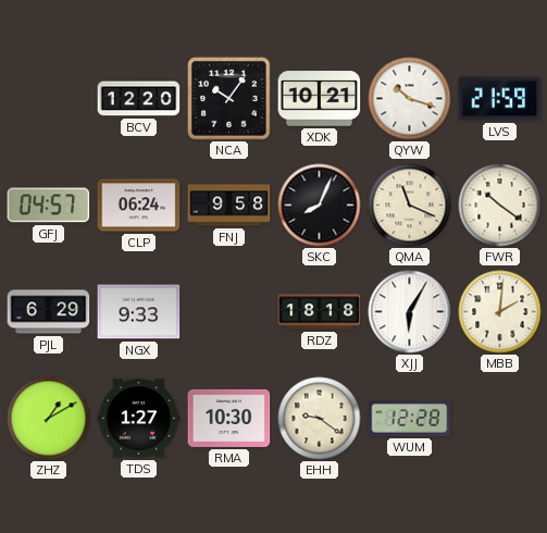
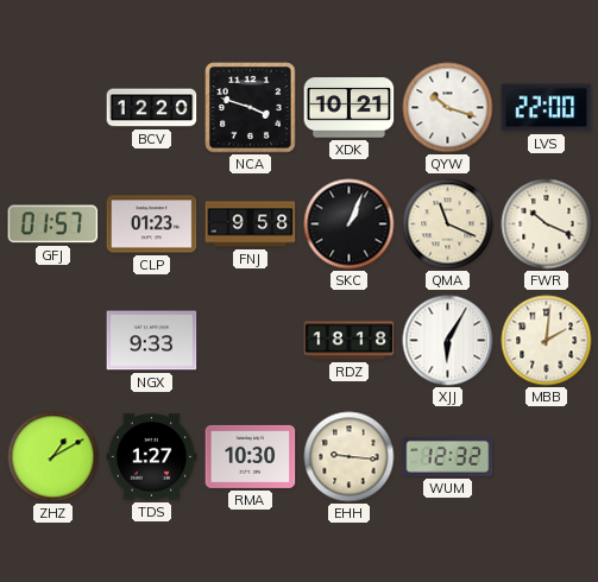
NCA: 10:06 -> 3:48 (251, 108)
LVS: 21:59 -> 22:00 (547, 108)
GFJ: 04:57 -> 01:57 (53, 224)
CLP: 06:24 -> 01:23 (152, 224)
SKC: 8:04 -> 1:04 (350, 224)
FWR: 10:21 -> 10:19 (547, 224)
PJL: 6:29 -> none (49, 312)
EHH: 9:21 -> 9:16 (350, 457)
WUM: 12:28 -> 12:32 (448, 457)
